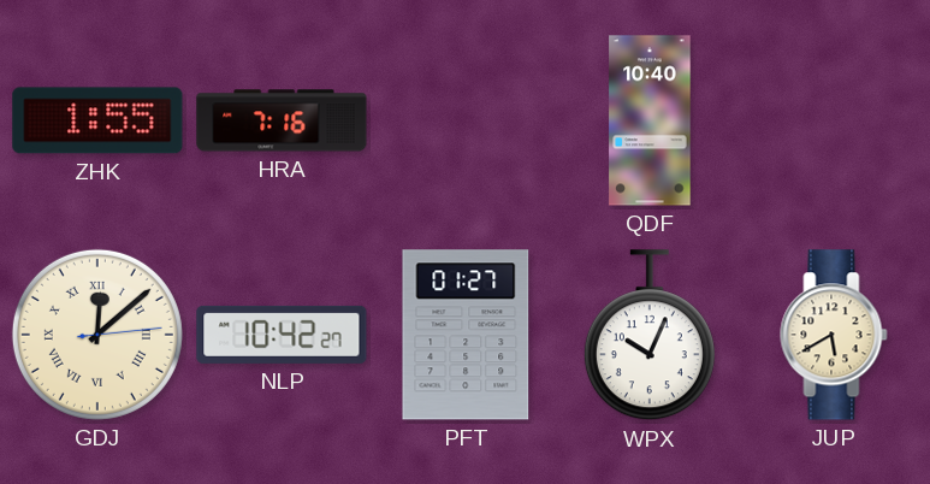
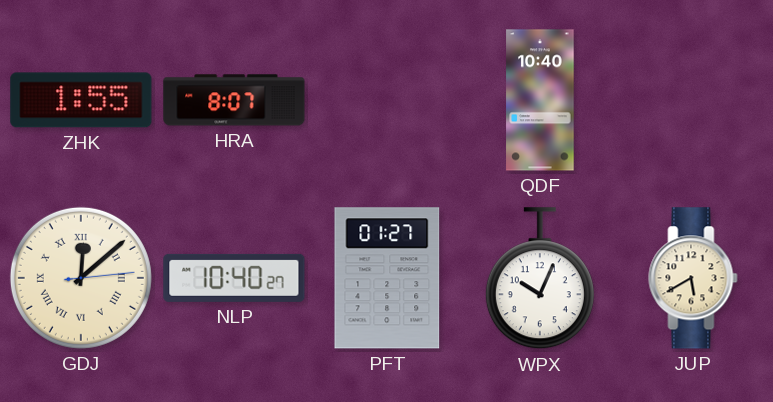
HRA: 7:16 -> 8:07 (234, 100)
NLP: 10:42 -> 10:40 (234, 278)
